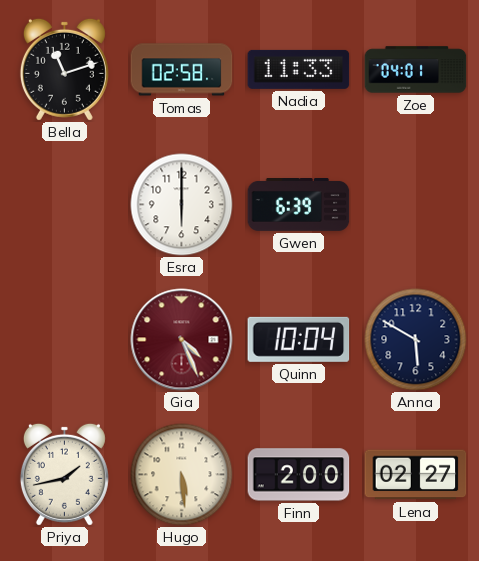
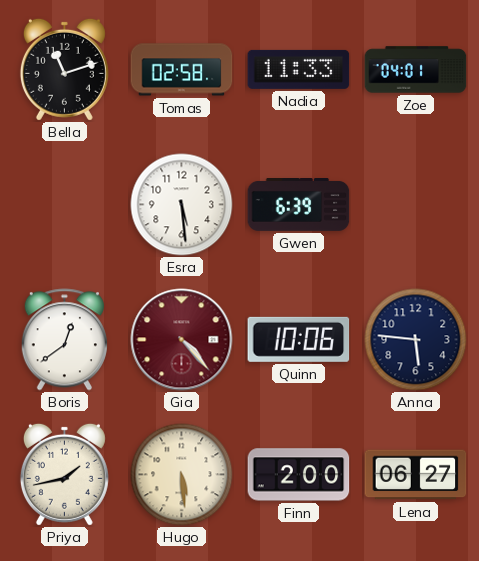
Esra: 6:00 -> 5:29 (182, 205)
Boris: none -> 12:39 (64, 340)
Gia: 4:26 -> 4:23 (182, 340)
Quinn: 10:04 -> 10:06 (299, 339)
Anna: 5:50 -> 5:46 (416, 340)
Lena: 02:27 -> 06:27 (416, 475)
